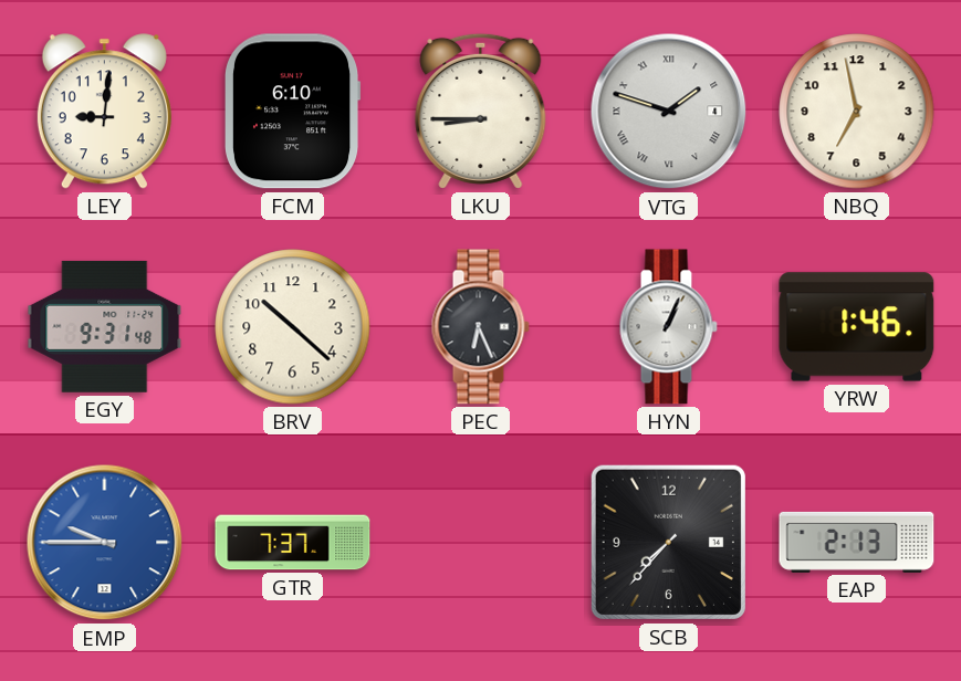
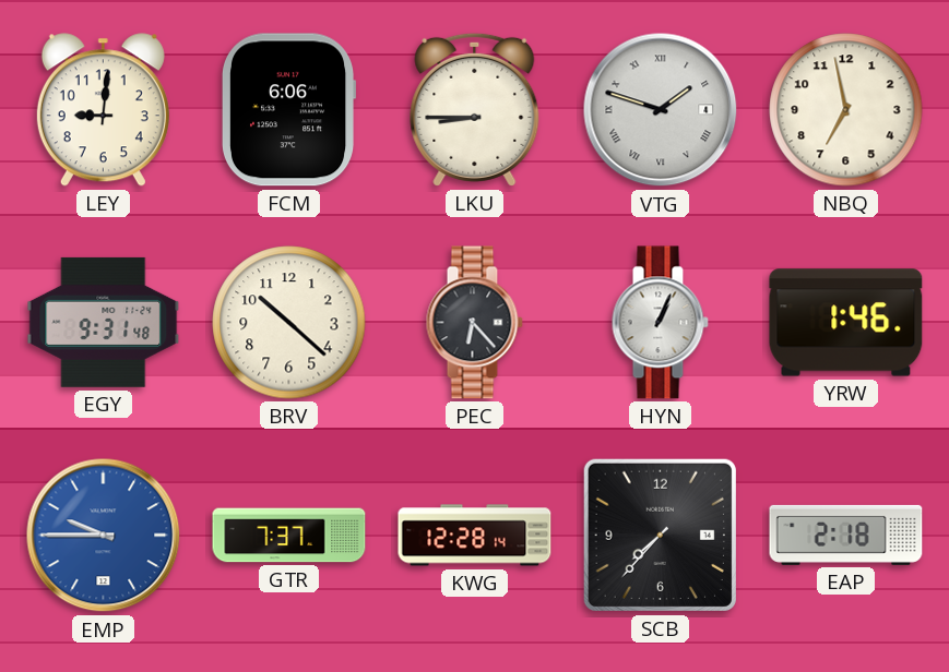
FCM: 6:10 -> 6:06 (288, 110)
PEC: 6:26 -> 6:23 (474, 323)
KWG: none -> 12:28 (475, 536)
EAP: 2:13 -> 2:18 (846, 535)
